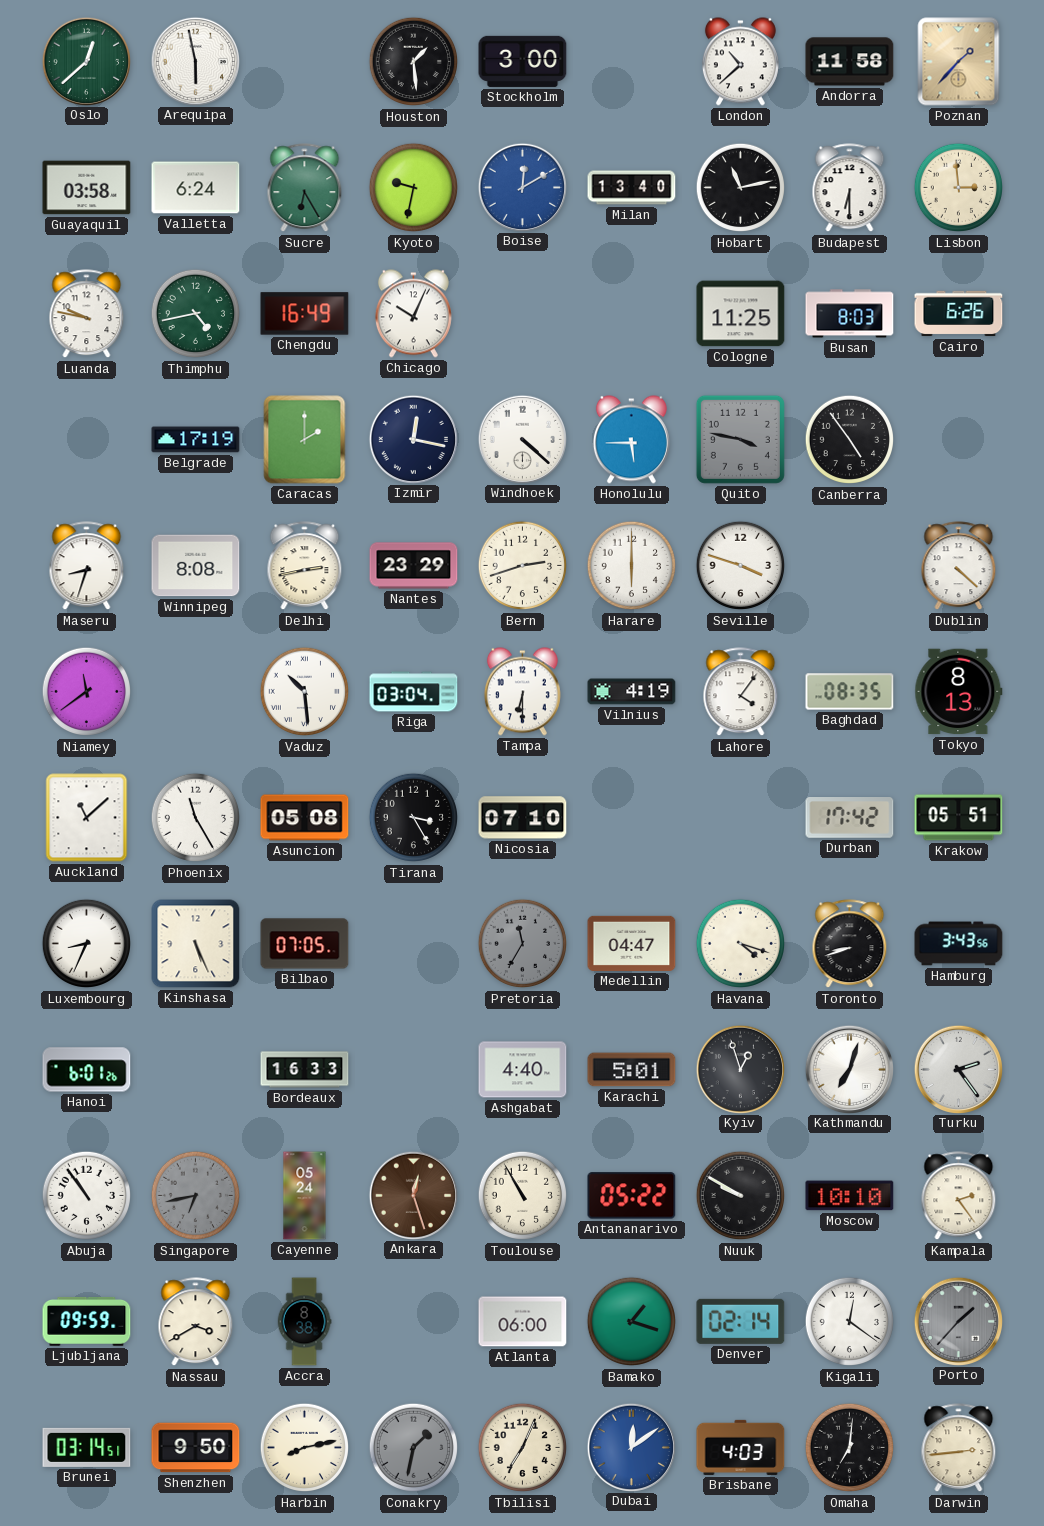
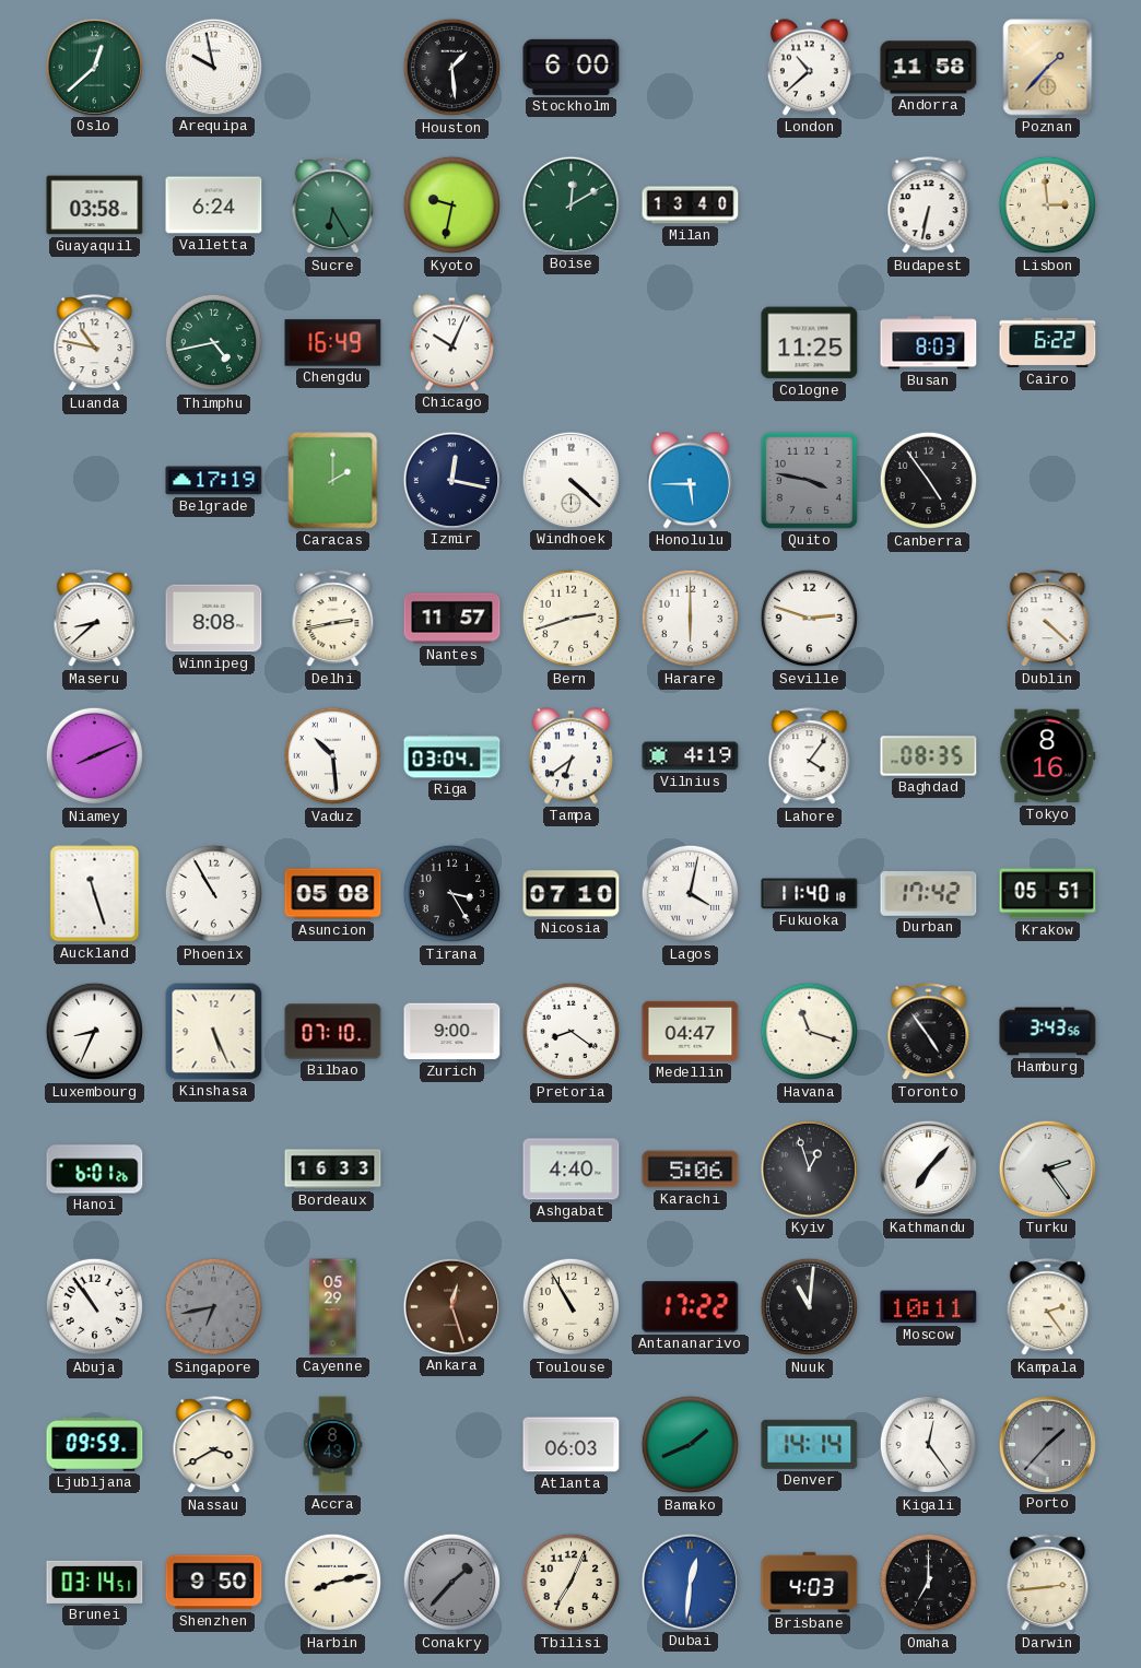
Arequipa: 5:58 -> 9:58 (213, 67)
Stockholm: 3:00 -> 6:00 (572, 67)
Boise dial: blue -> green (570, 204)
Hobart: 11:13 -> none (741, 188)
Budapest: 6:30 -> 6:32 (929, 205)
Luanda: 9:47 -> 10:47 (95, 343)
Cairo: 6:26 -> 6:22 (1048, 343)
Maseru: 8:33 -> 8:38 (95, 619)
Nantes: 23:29 -> 11:57 (452, 619)
Seville: 3:48 -> 2:48 (810, 619)
Niamey: 11:39 -> 8:11 (95, 756)
Tampa: 6:30 -> 6:39 (570, 756)
Tokyo: 8:13 -> 8:16 (1048, 756)
Auckland: 11:08 -> 11:27 (95, 894)
Phoenix: 11:25 -> 10:55 (214, 894)
Lagos: none -> 4:02 (691, 894)
Fukuoka: none -> 11:40 (810, 894)
Bilbao: 07:05 -> 07:10 (333, 1032)
Zurich: none -> 9:00 (452, 1032)
Pretoria: 11:35 -> 8:21 (572, 1032)
Pretoria dial: grey -> white (572, 1032)
Havana: 4:18 -> 11:18 (810, 1032)
Toronto: 8:42 -> 4:54 (929, 1032)
Karachi: 5:01 -> 5:06 (691, 1170)
Kathmandu: 7:03 -> 7:07 (928, 1168)
Cayenne: 05:24 -> 05:29 (333, 1307)
Antananarivo: 05:22 -> 17:22 (691, 1307)
Nuuk: 9:50 -> 11:01 (810, 1307)
Moscow: 10:10 -> 10:11 (929, 1307)
Accra: 8:38 -> 8:43 (332, 1445)
Atlanta: 06:00 -> 06:03 (572, 1445)
Bamako: 1:18 -> 1:41 (691, 1445)
Denver: 02:14 -> 14:14 (810, 1444)
Kigali: 12:21 -> 12:24 (929, 1445)
Conakry: 1:32 -> 1:37 (452, 1583)
Dubai: 12:09 -> 12:31 (690, 1582)
Omaha: 7:01 -> 7:00 (929, 1583)
